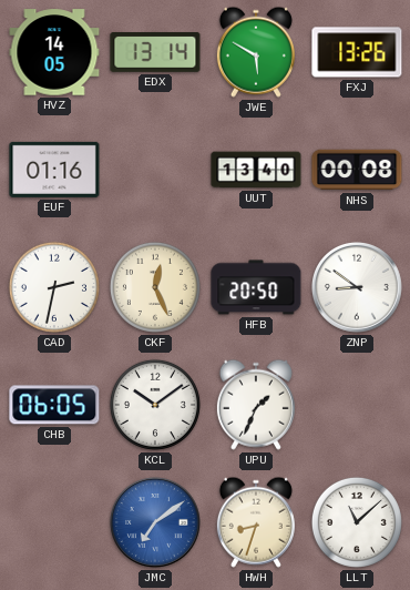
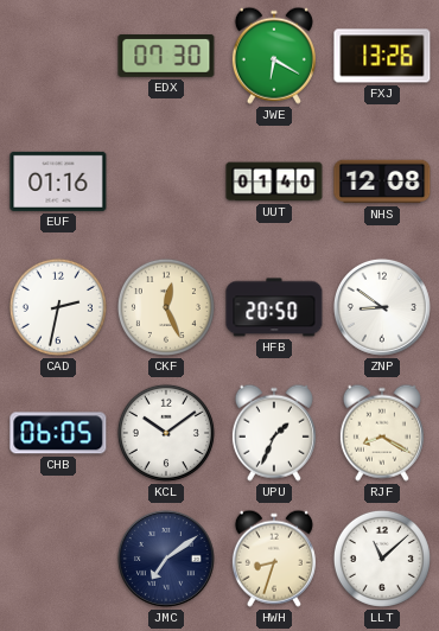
HVZ: 14:05 -> none (54, 52)
EDX: 13:14 -> 07:30 (166, 57)
JWE: 5:50 -> 6:20 (274, 56)
UUT: 13:40 -> 01:40 (274, 181)
NHS: 00:08 -> 12:08 (382, 181)
RJF: none -> 8:20 (382, 433)
JMC dial: blue -> navy (166, 559)
